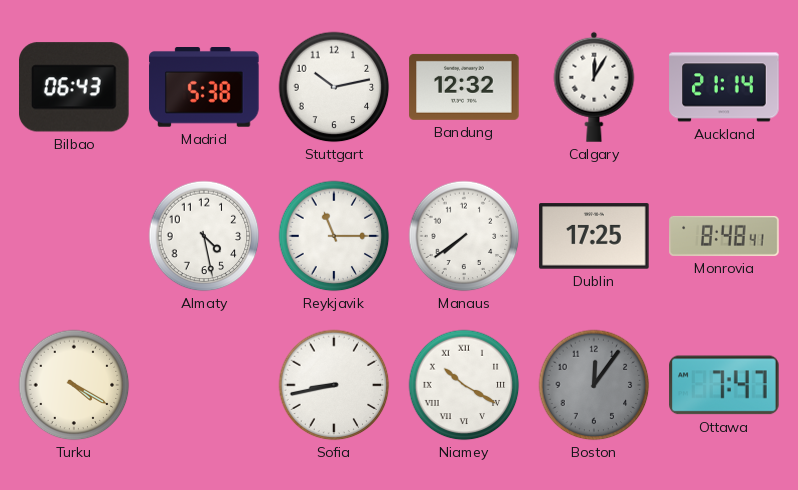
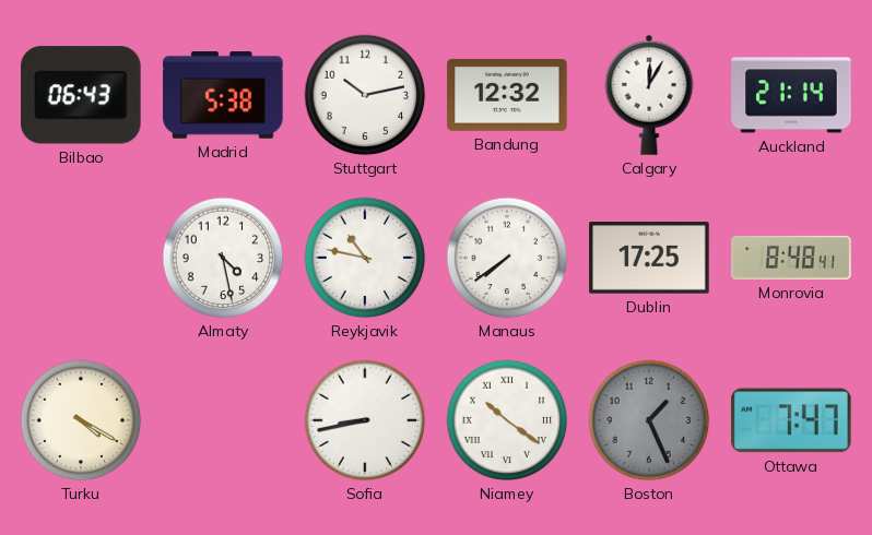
Reykjavik: 11:15 -> 10:47 (365, 258)
Niamey: 10:20 -> 10:21 (507, 420)
Boston: 12:06 -> 1:26 (649, 420)
